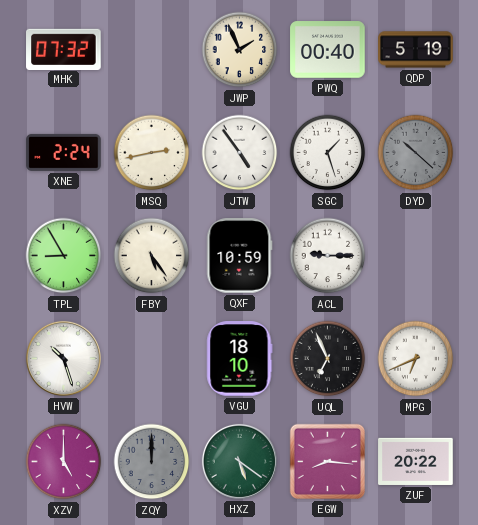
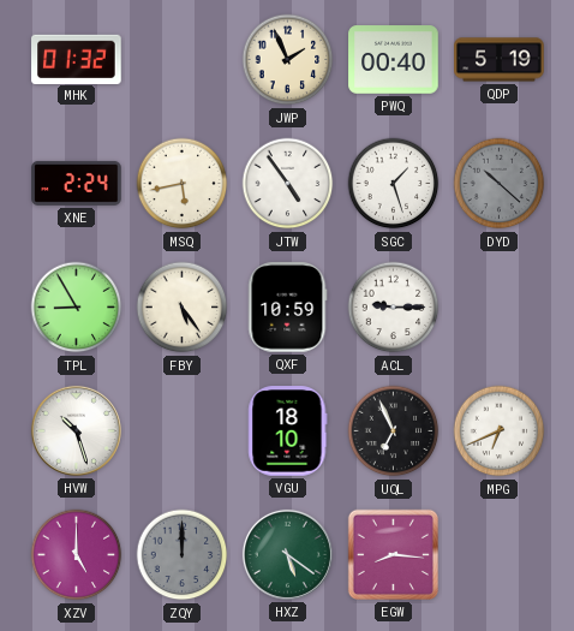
MHK: 07:32 -> 01:32 (77, 59)
MSQ: 2:43 -> 5:43 (183, 184)
ZUF: 20:22 -> none (416, 461)
